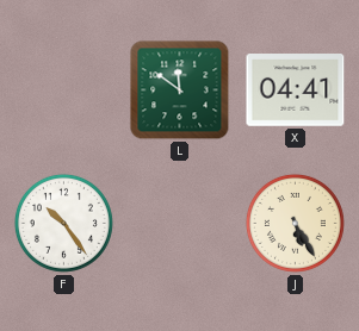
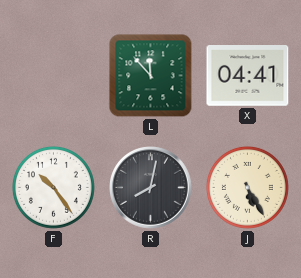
L: 11:51 -> 11:53 (151, 76)
R: none -> 8:02 (151, 188)
